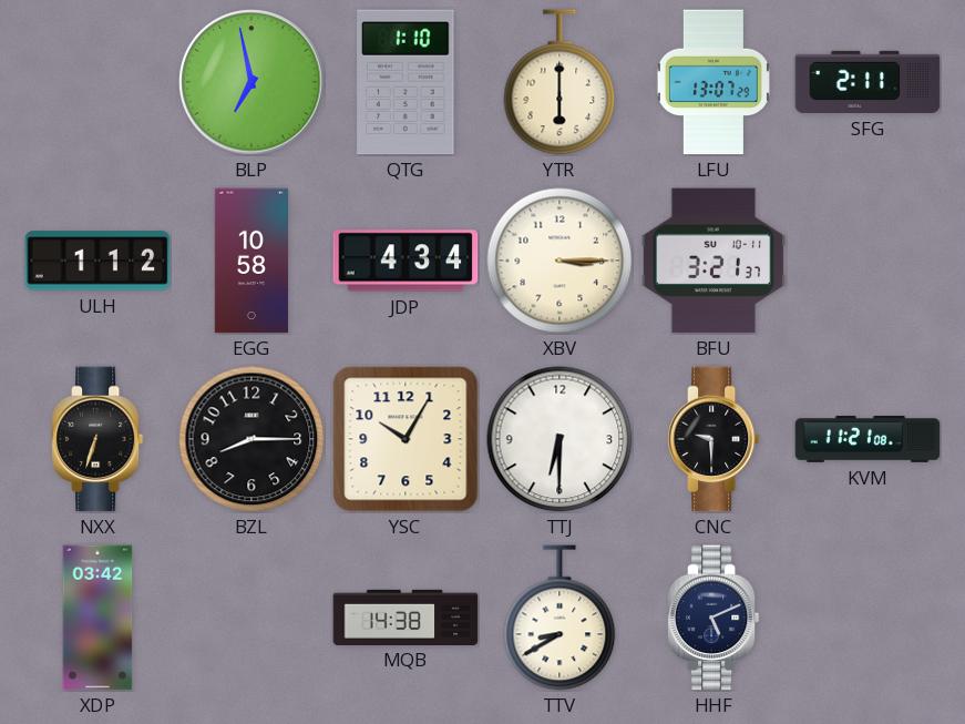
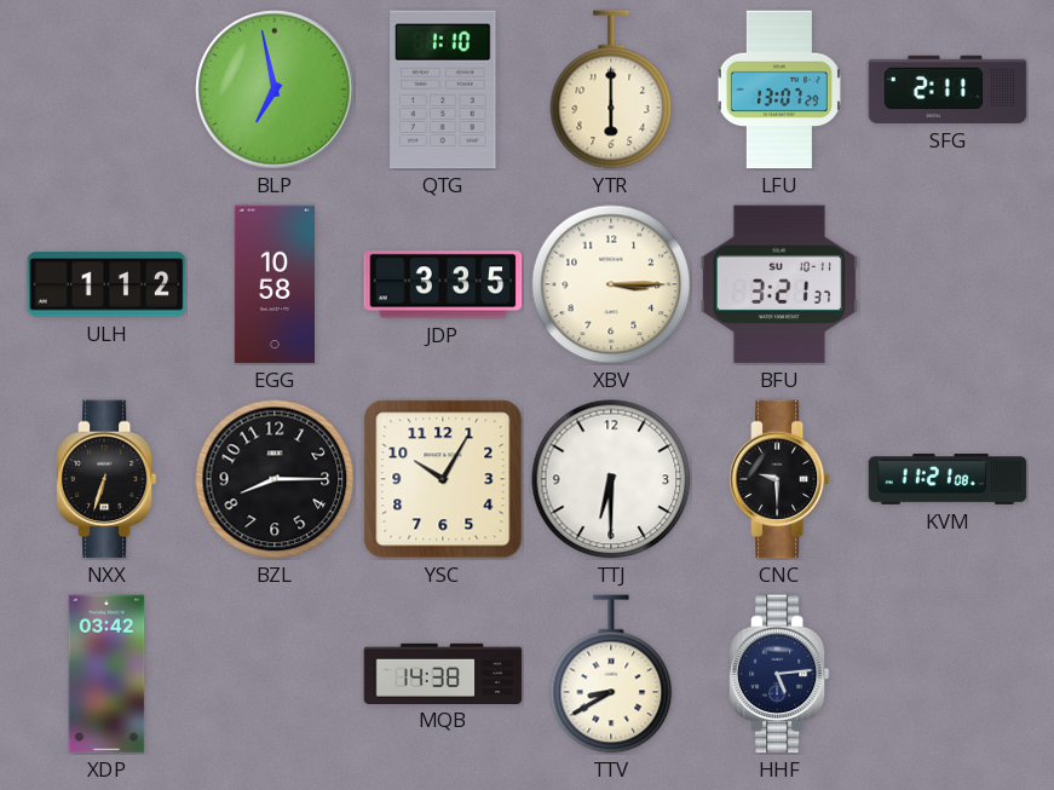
JDP: 4:34 -> 3:35 (443, 284)
HHF: 5:11 -> 5:14 (779, 674)
